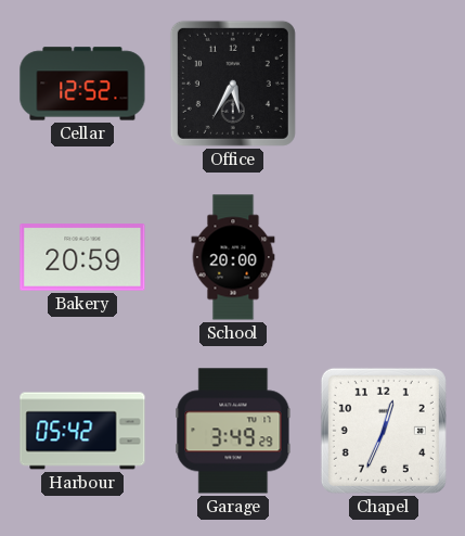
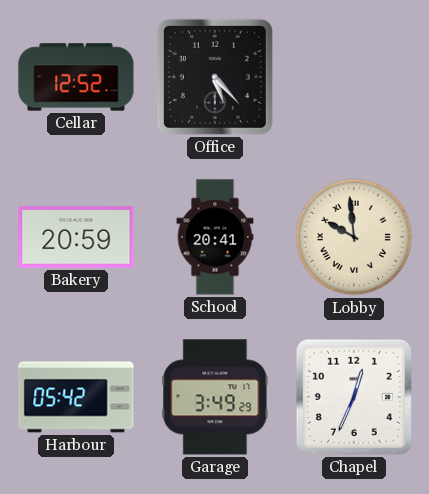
Office: 5:35 -> 5:23 (215, 77)
School: 20:00 -> 20:41 (215, 237)
Lobby: none -> 9:59 (354, 237)
